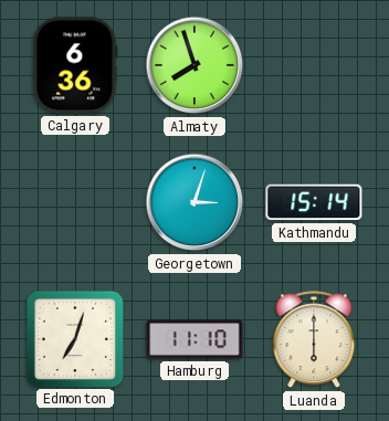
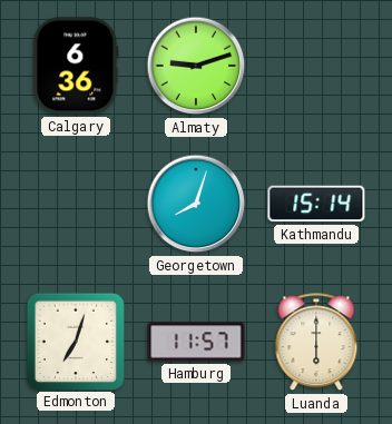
Almaty: 7:57 -> 9:12 (196, 66)
Georgetown: 3:03 -> 8:03 (196, 204)
Hamburg: 11:10 -> 11:57 (196, 342)
